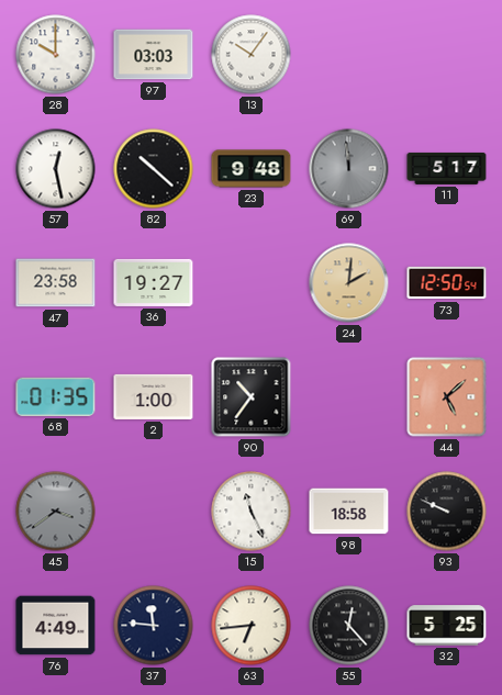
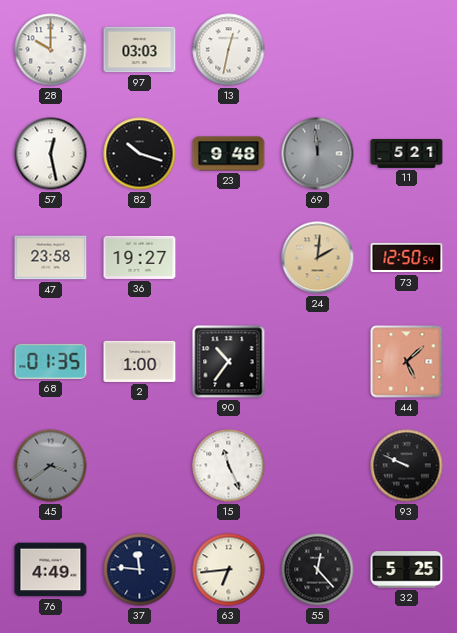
13: 10:06 -> 12:32 (229, 50)
82: 10:22 -> 10:18 (140, 154)
11: 5:17 -> 5:21 (407, 153)
98: 18:58 -> none (349, 512)
